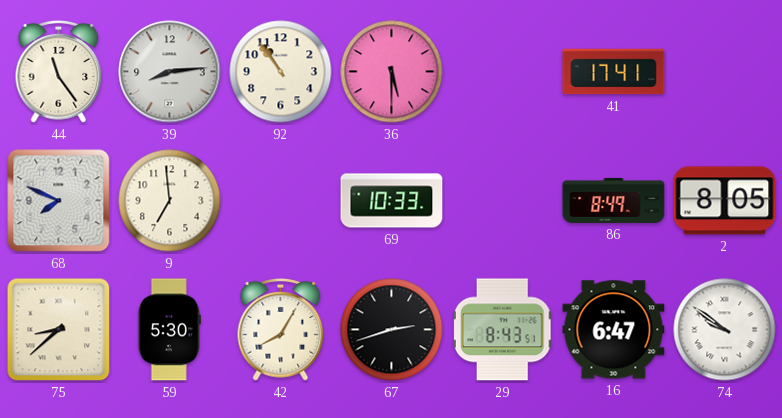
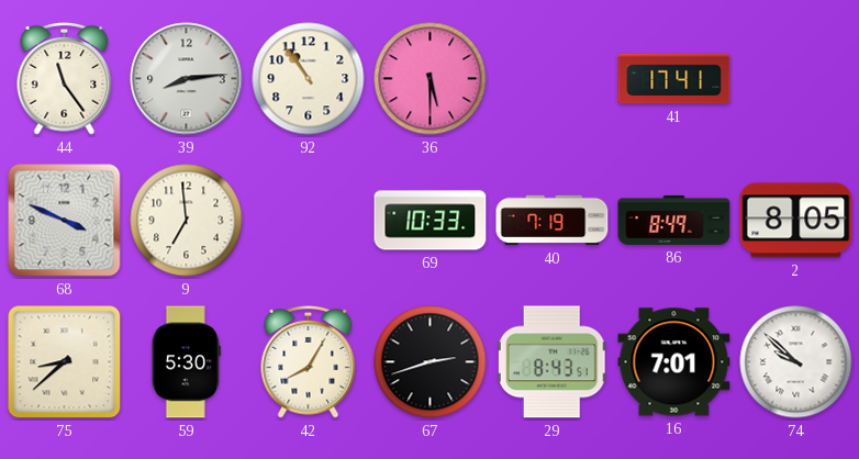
68: 7:49 -> 3:49 (65, 221)
40: none -> 7:19 (553, 221)
16: 6:47 -> 7:01 (674, 362)
74: 9:51 -> 9:52 (796, 362)
